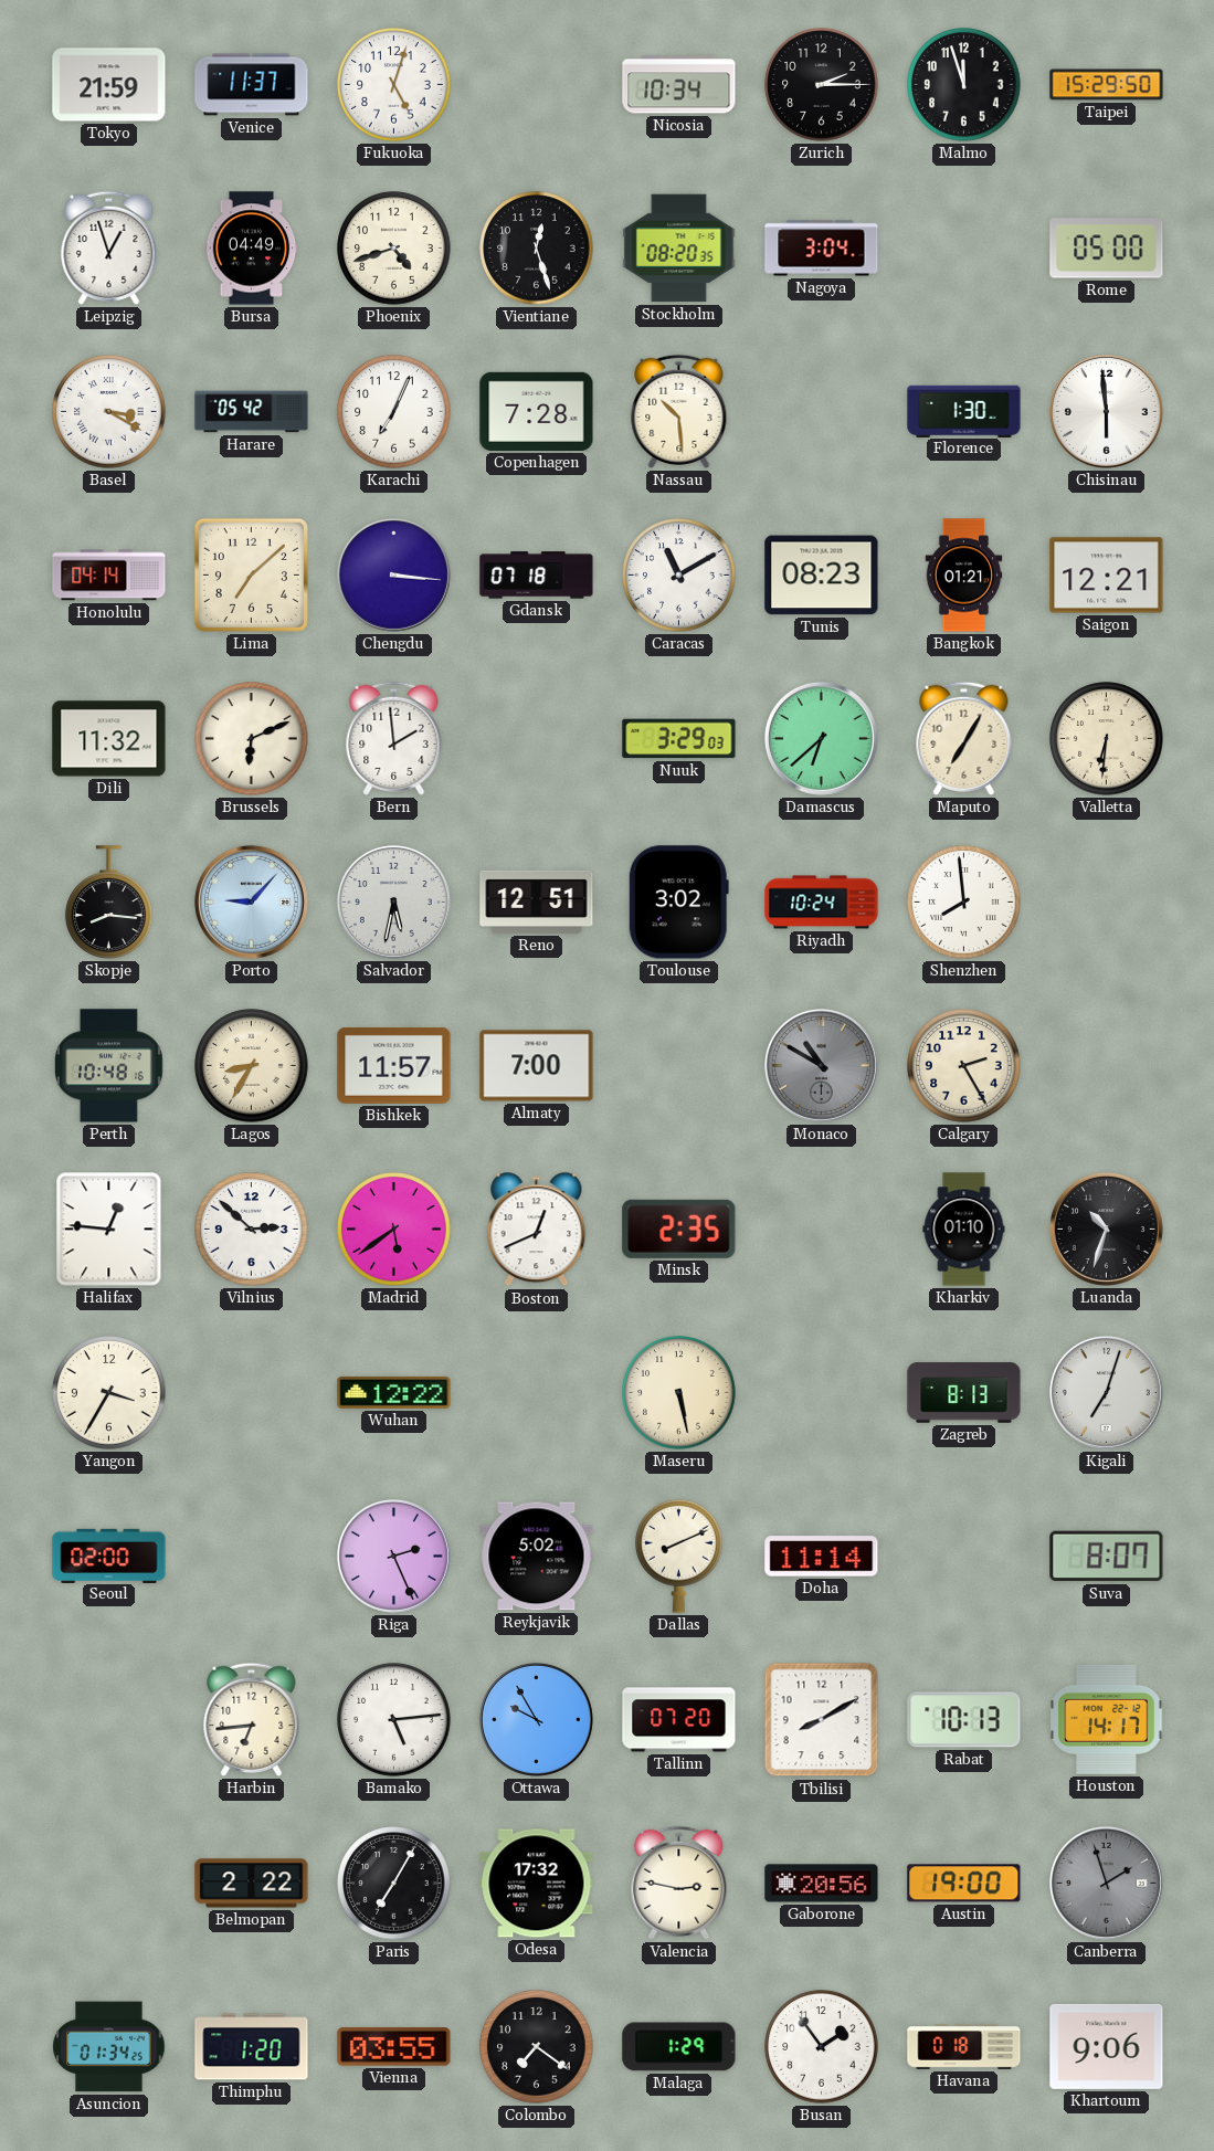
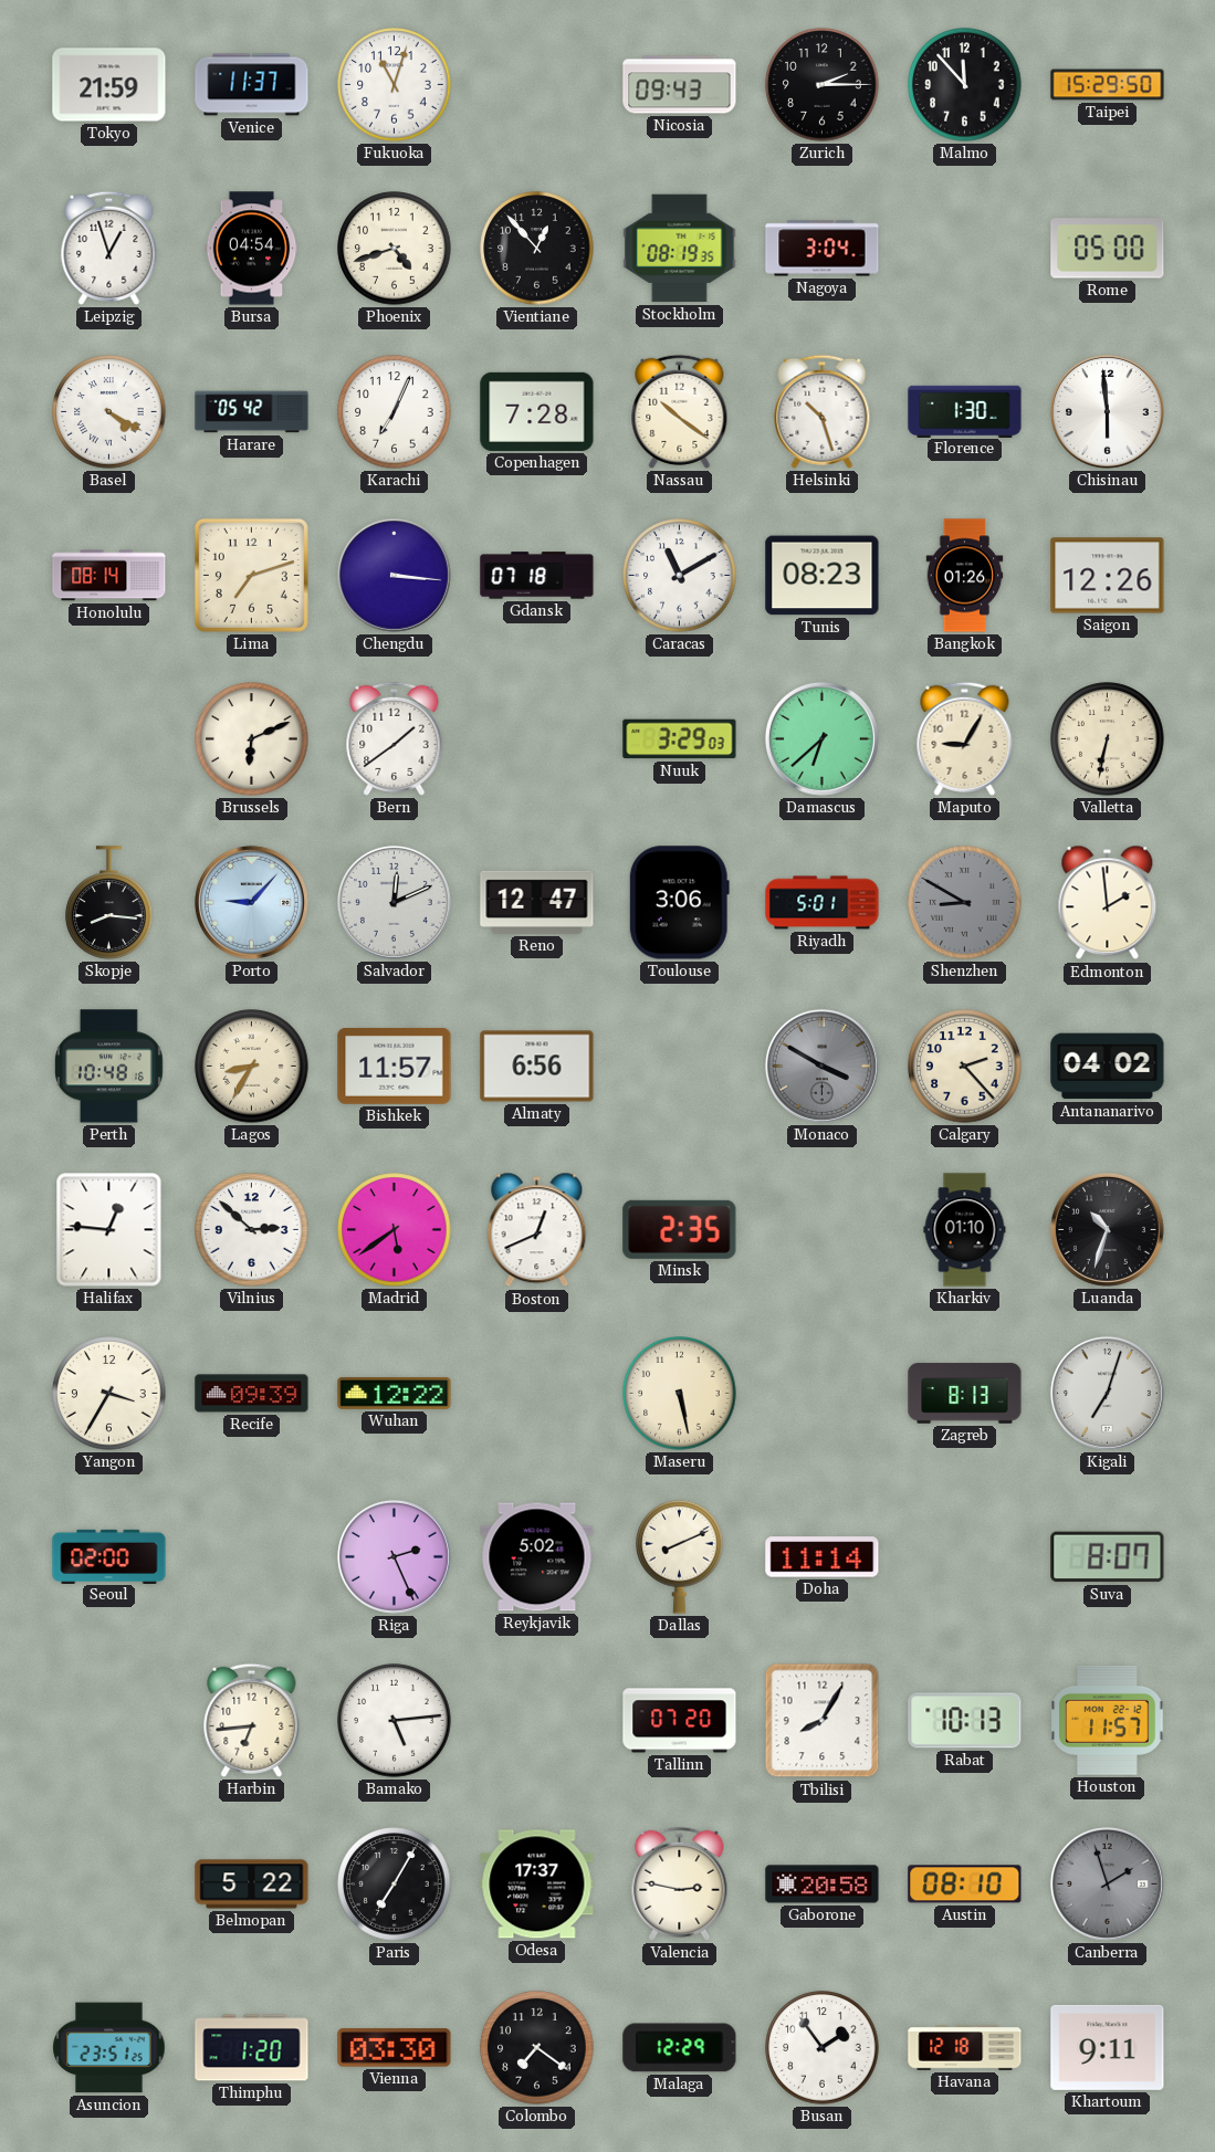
Fukuoka: 5:03 -> 11:03 (395, 85)
Nicosia: 10:34 -> 09:43 (680, 85)
Malmo: 11:57 -> 11:53 (965, 85)
Bursa: 04:49 -> 04:54 (252, 249)
Vientiane: 12:27 -> 12:53 (537, 249)
Stockholm: 08:20 -> 08:19 (680, 249)
Basel: 3:20 -> 4:20 (109, 412)
Nassau: 10:29 -> 10:21 (680, 411)
Helsinki: none -> 10:27 (823, 411)
Honolulu: 04:14 -> 08:14 (109, 576)
Lima: 7:08 -> 7:12 (251, 575)
Bangkok: 01:21 -> 01:26 (965, 576)
Saigon: 12:21 -> 12:26 (1108, 576)
Dili: 11:32 -> none (109, 739)
Bern: 1:59 -> 1:39 (395, 738)
Maputo: 7:05 -> 9:05 (965, 738)
Valletta: 6:31 -> 6:32 (1108, 739)
Salvador: 5:32 -> 12:11 (394, 902)
Reno: 12:51 -> 12:47 (537, 902)
Toulouse: 3:02 -> 3:06 (679, 903)
Riyadh: 10:24 -> 5:01 (823, 903)
Shenzhen: 7:59 -> 8:50 (965, 903)
Shenzhen dial: white -> grey (965, 903)
Edmonton: none -> 1:59 (1108, 903)
Almaty: 7:00 -> 6:56 (537, 1067)
Monaco: 10:50 -> 3:50 (821, 1065)
Calgary: 2:25 -> 2:23 (965, 1067)
Antananarivo: none -> 04:02 (1108, 1067)
Recife: none -> 09:39 (252, 1394)
Ottawa: 9:55 -> none (536, 1719)
Tbilisi: 8:10 -> 8:05 (823, 1721)
Houston: 14:17 -> 11:57 (1108, 1720)
Belmopan: 2:22 -> 5:22 (252, 1885)
Odesa: 17:32 -> 17:37 (537, 1885)
Gaborone: 20:56 -> 20:58 (823, 1885)
Austin: 19:00 -> 08:10 (965, 1885)
Asuncion: 01:34 -> 23:51 (109, 2048)
Vienna: 03:55 -> 03:30 (395, 2048)
Malaga: 1:29 -> 12:29 (680, 2048)
Havana: 0:18 -> 12:18 (965, 2047)
Khartoum: 9:06 -> 9:11 (1108, 2047)
